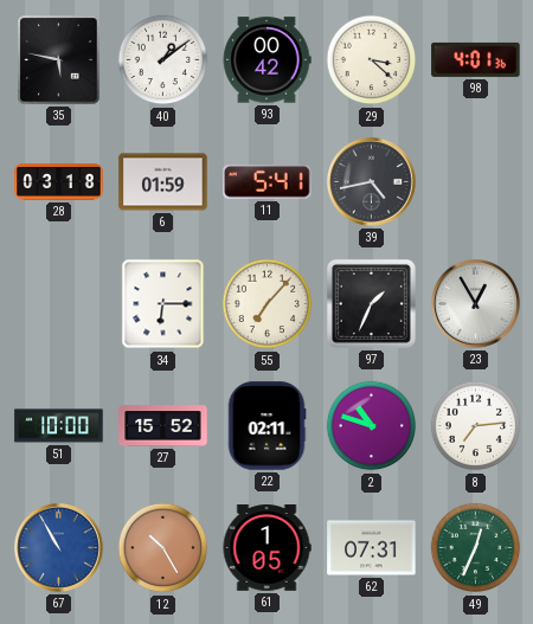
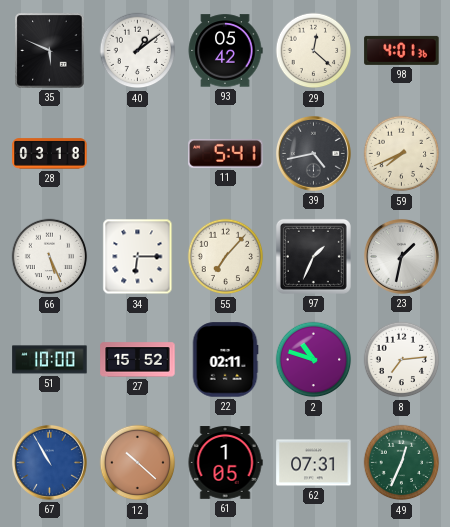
35: 5:47 -> 5:49 (50, 51)
93: 00:42 -> 05:42 (225, 51)
29: 3:22 -> 12:22 (314, 51)
6: 01:59 -> none (163, 182)
59: none -> 7:41 (402, 154)
66: none -> 5:26 (50, 257)
23: 12:55 -> 1:32 (401, 256)
12: 10:25 -> 10:22 (138, 463)
